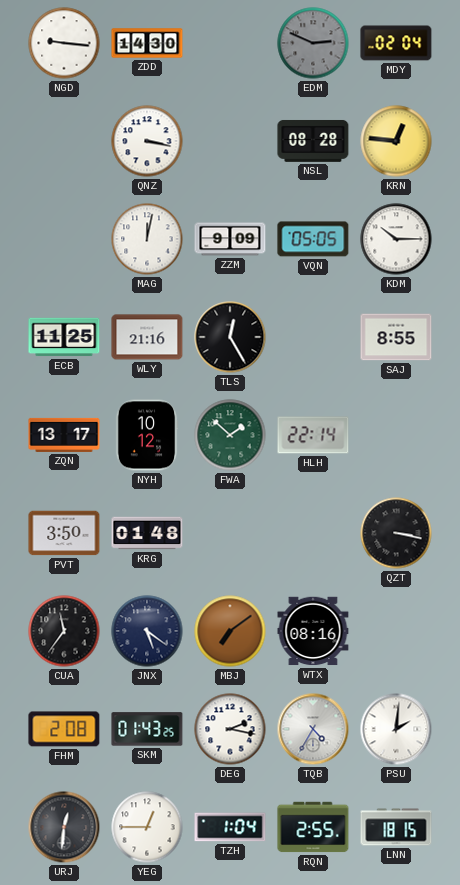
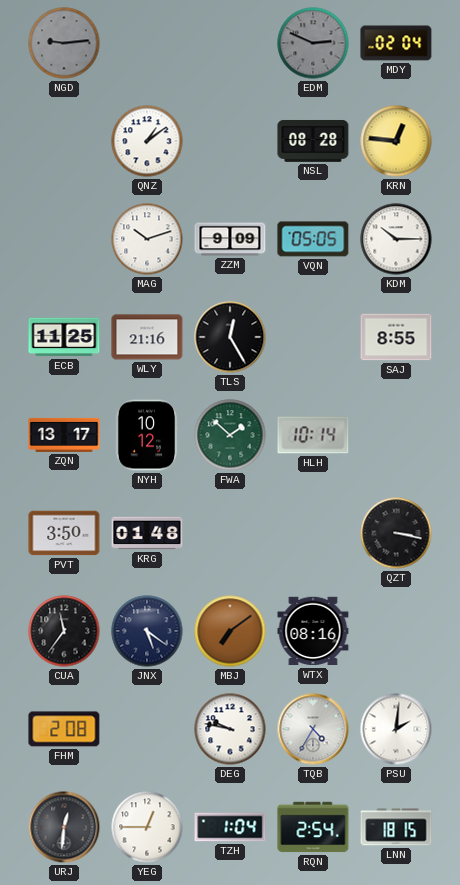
NGD: 9:16 -> 9:14 (64, 43)
NGD dial: white -> grey (64, 43)
ZDD: 14:30 -> none (147, 43)
QNZ: 3:17 -> 1:09 (147, 141)
MAG: 12:02 -> 10:12 (147, 239)
HLH: 22:14 -> 10:14 (313, 435)
SKM: 01:43 -> none (147, 729)
DEG: 2:17 -> 9:47 (230, 729)
RQN: 2:55 -> 2:54 (313, 827)
